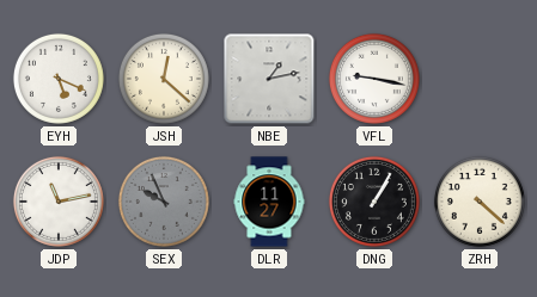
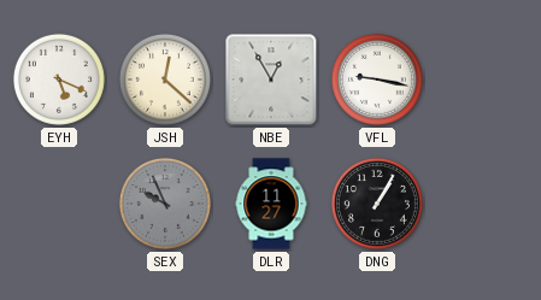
NBE: 1:13 -> 12:55 (271, 80)
JDP: 11:13 -> none (59, 202)
ZRH: 4:22 -> none (480, 202)
